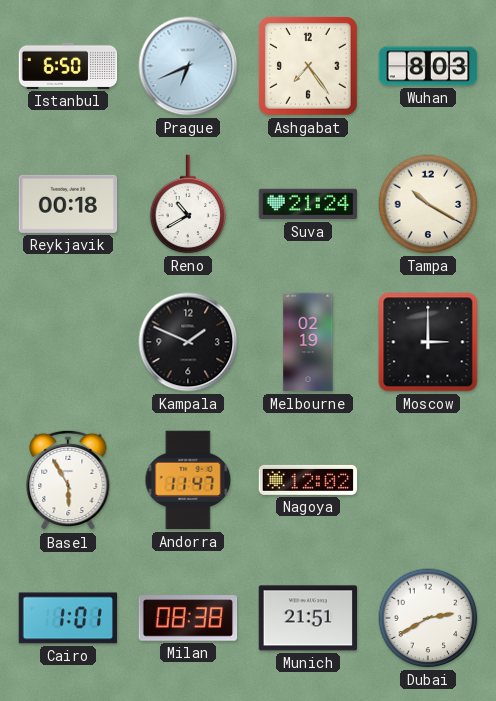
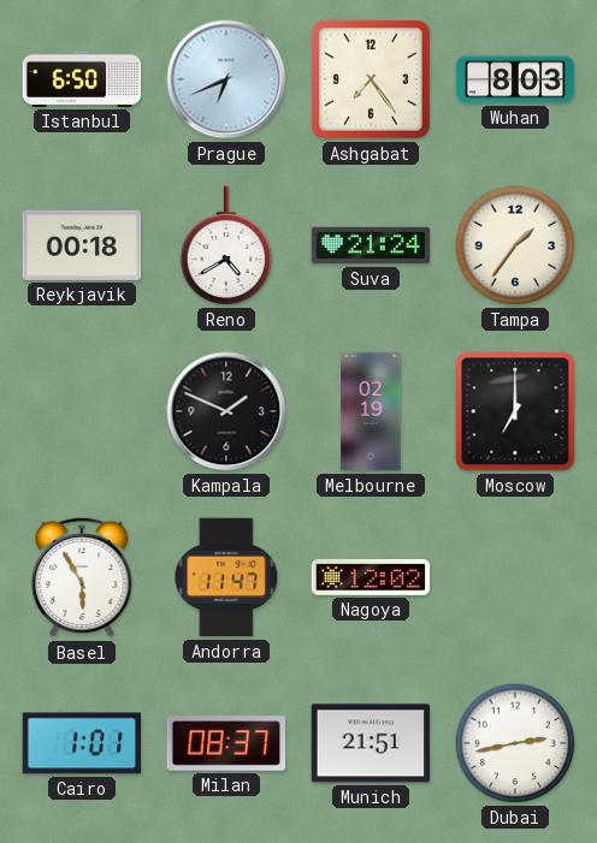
Reno: 10:40 -> 4:40 (226, 245)
Tampa: 10:20 -> 1:36 (515, 245)
Moscow: 3:00 -> 7:00 (515, 411)
Milan: 08:38 -> 08:37 (226, 743)
Dubai: 2:40 -> 2:43 (515, 743)
